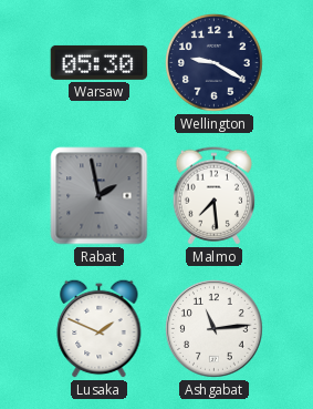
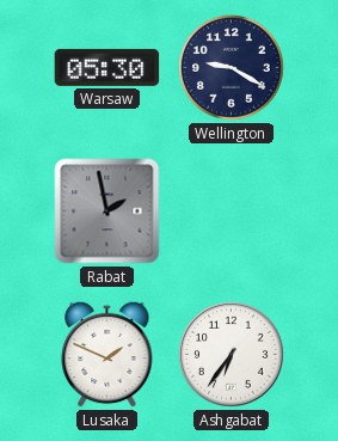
Malmo: 7:29 -> none (213, 196)
Ashgabat: 11:14 -> 6:36 (232, 355)
